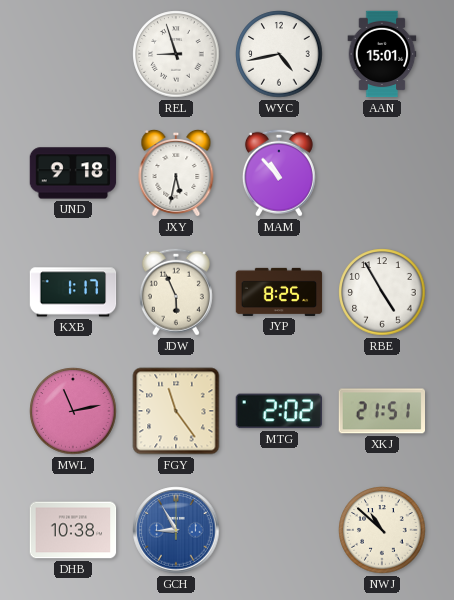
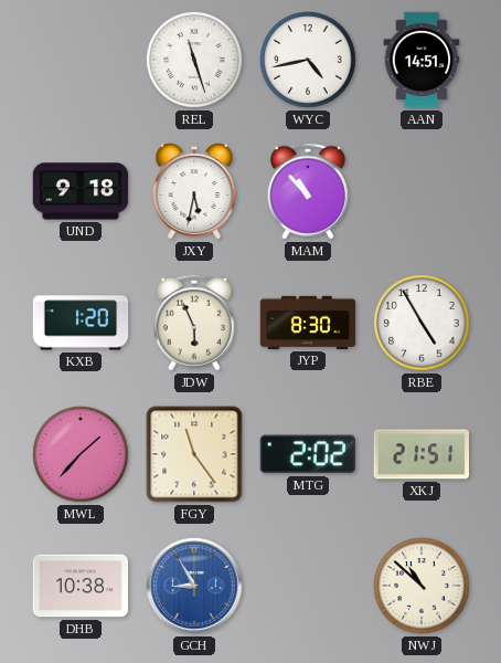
REL: 8:57 -> 11:27 (194, 60)
AAN: 15:01 -> 14:51 (422, 60)
KXB: 1:17 -> 1:20 (81, 323)
JYP: 8:25 -> 8:30 (308, 323)
MWL: 11:13 -> 1:37 (81, 454)
